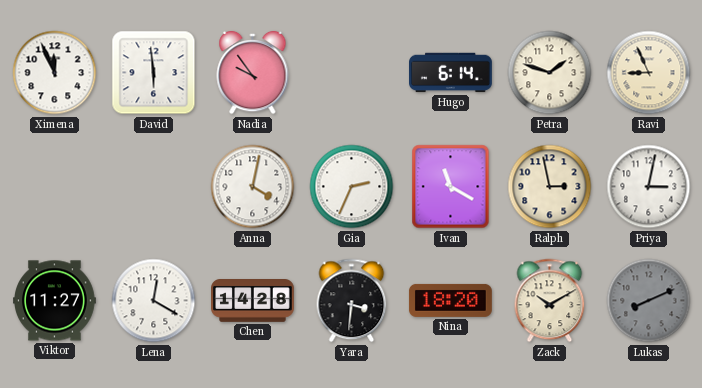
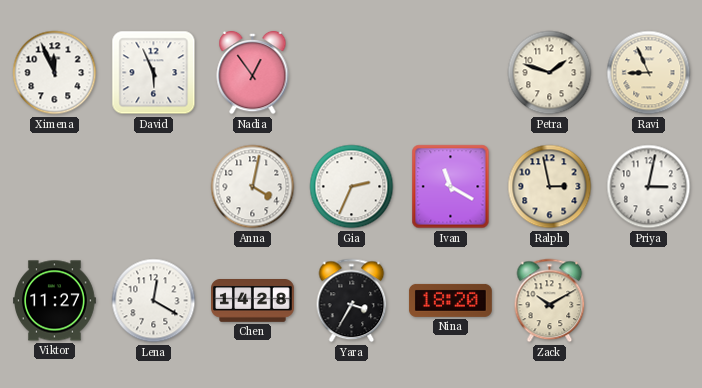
David: 5:59 -> 5:56 (154, 73)
Nadia: 9:54 -> 12:54 (253, 73)
Hugo: 6:14 -> none (451, 73)
Yara: 3:31 -> 3:35 (352, 301)
Lukas: 8:11 -> none (649, 301)
